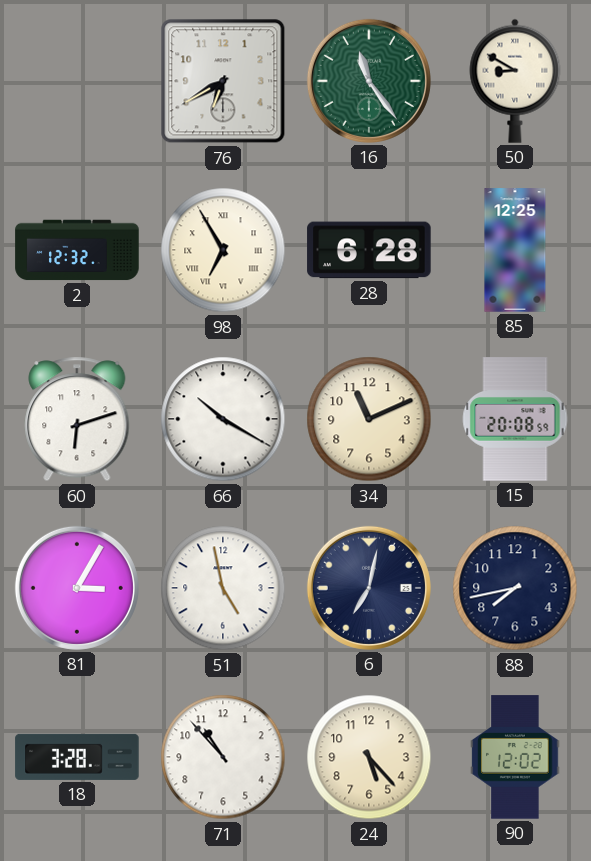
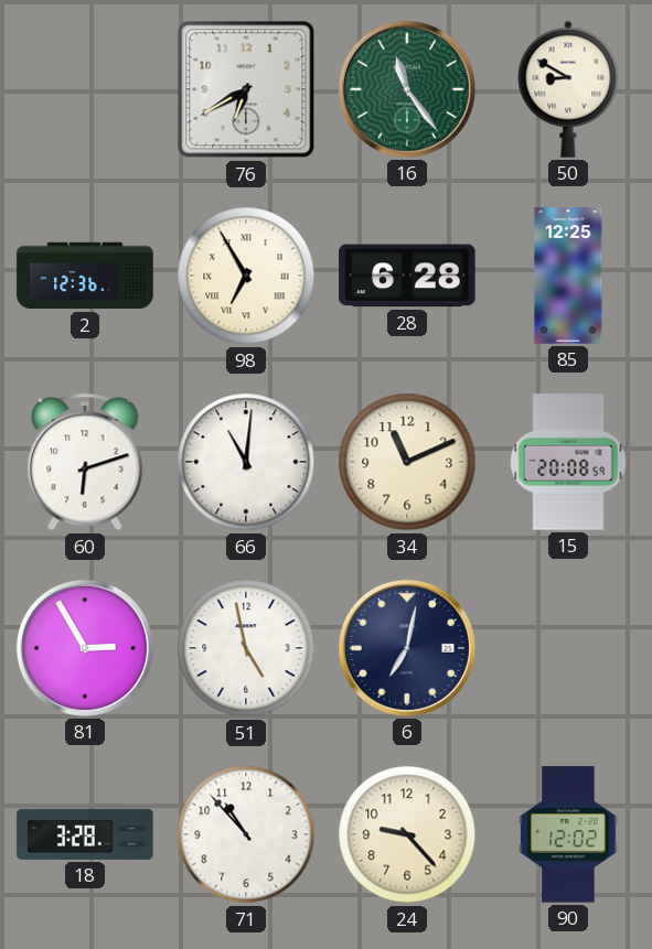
2: 12:32 -> 12:36 (85, 276)
66: 10:20 -> 11:01 (246, 462)
81: 3:05 -> 2:55 (85, 648)
88: 7:43 -> none (515, 588)
24: 5:23 -> 9:23 (407, 834)
